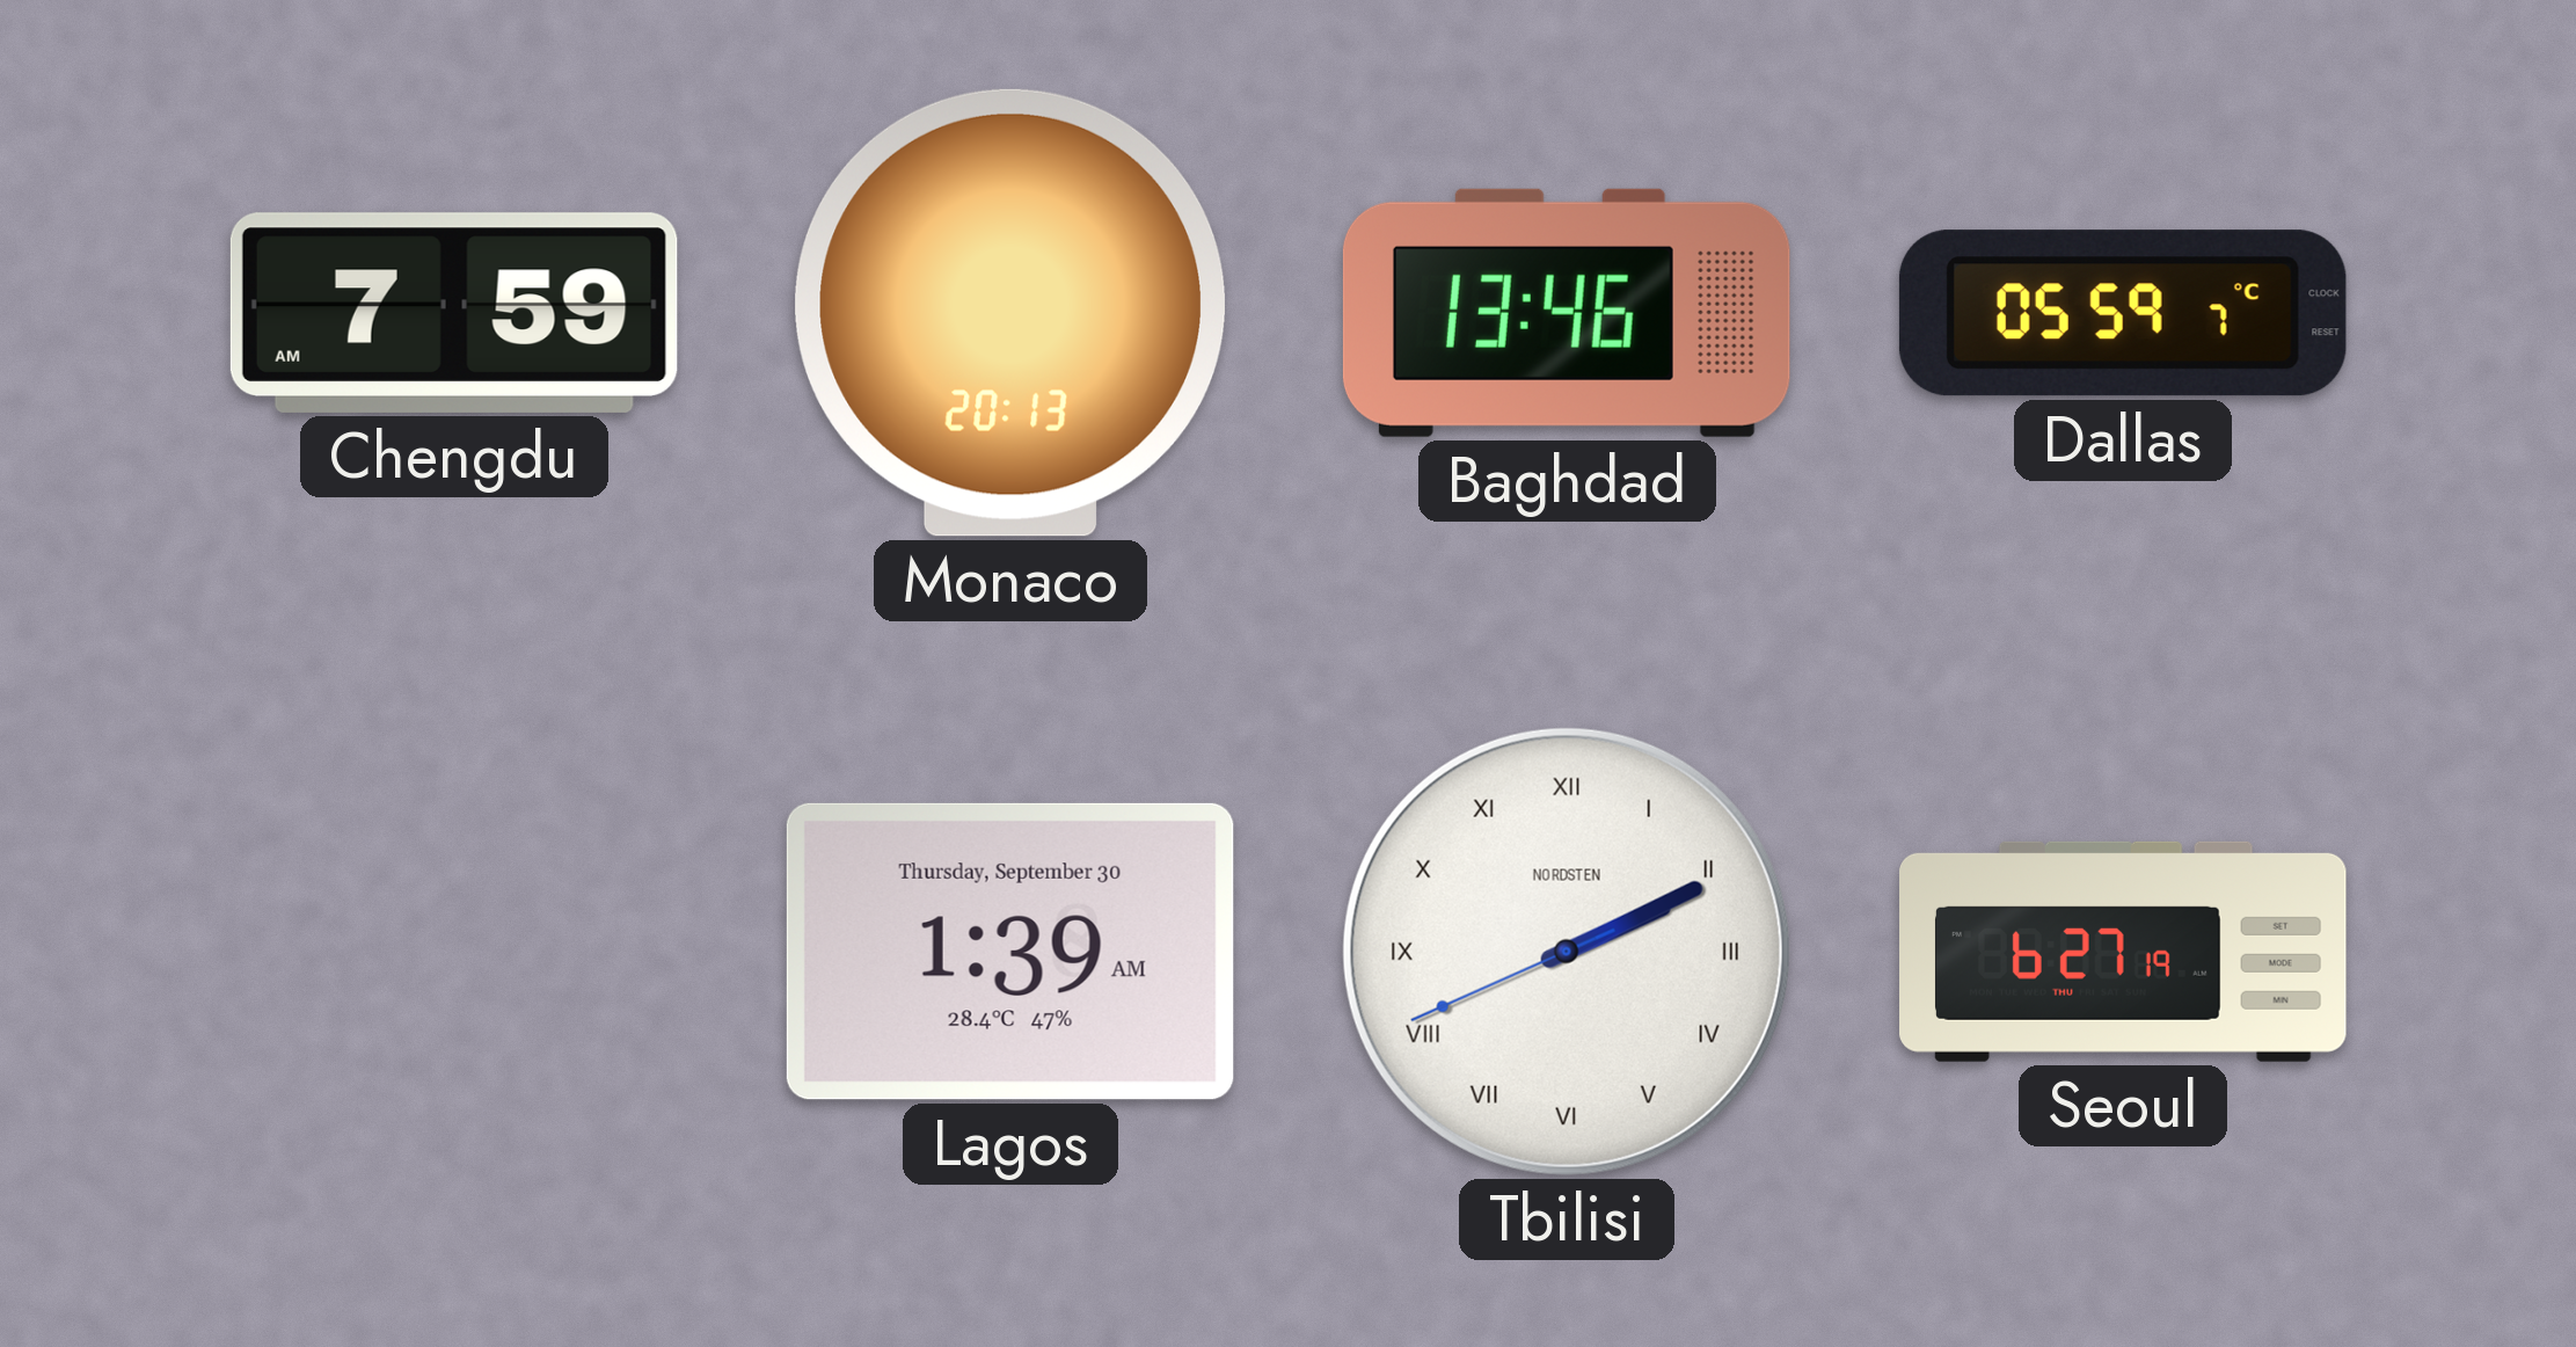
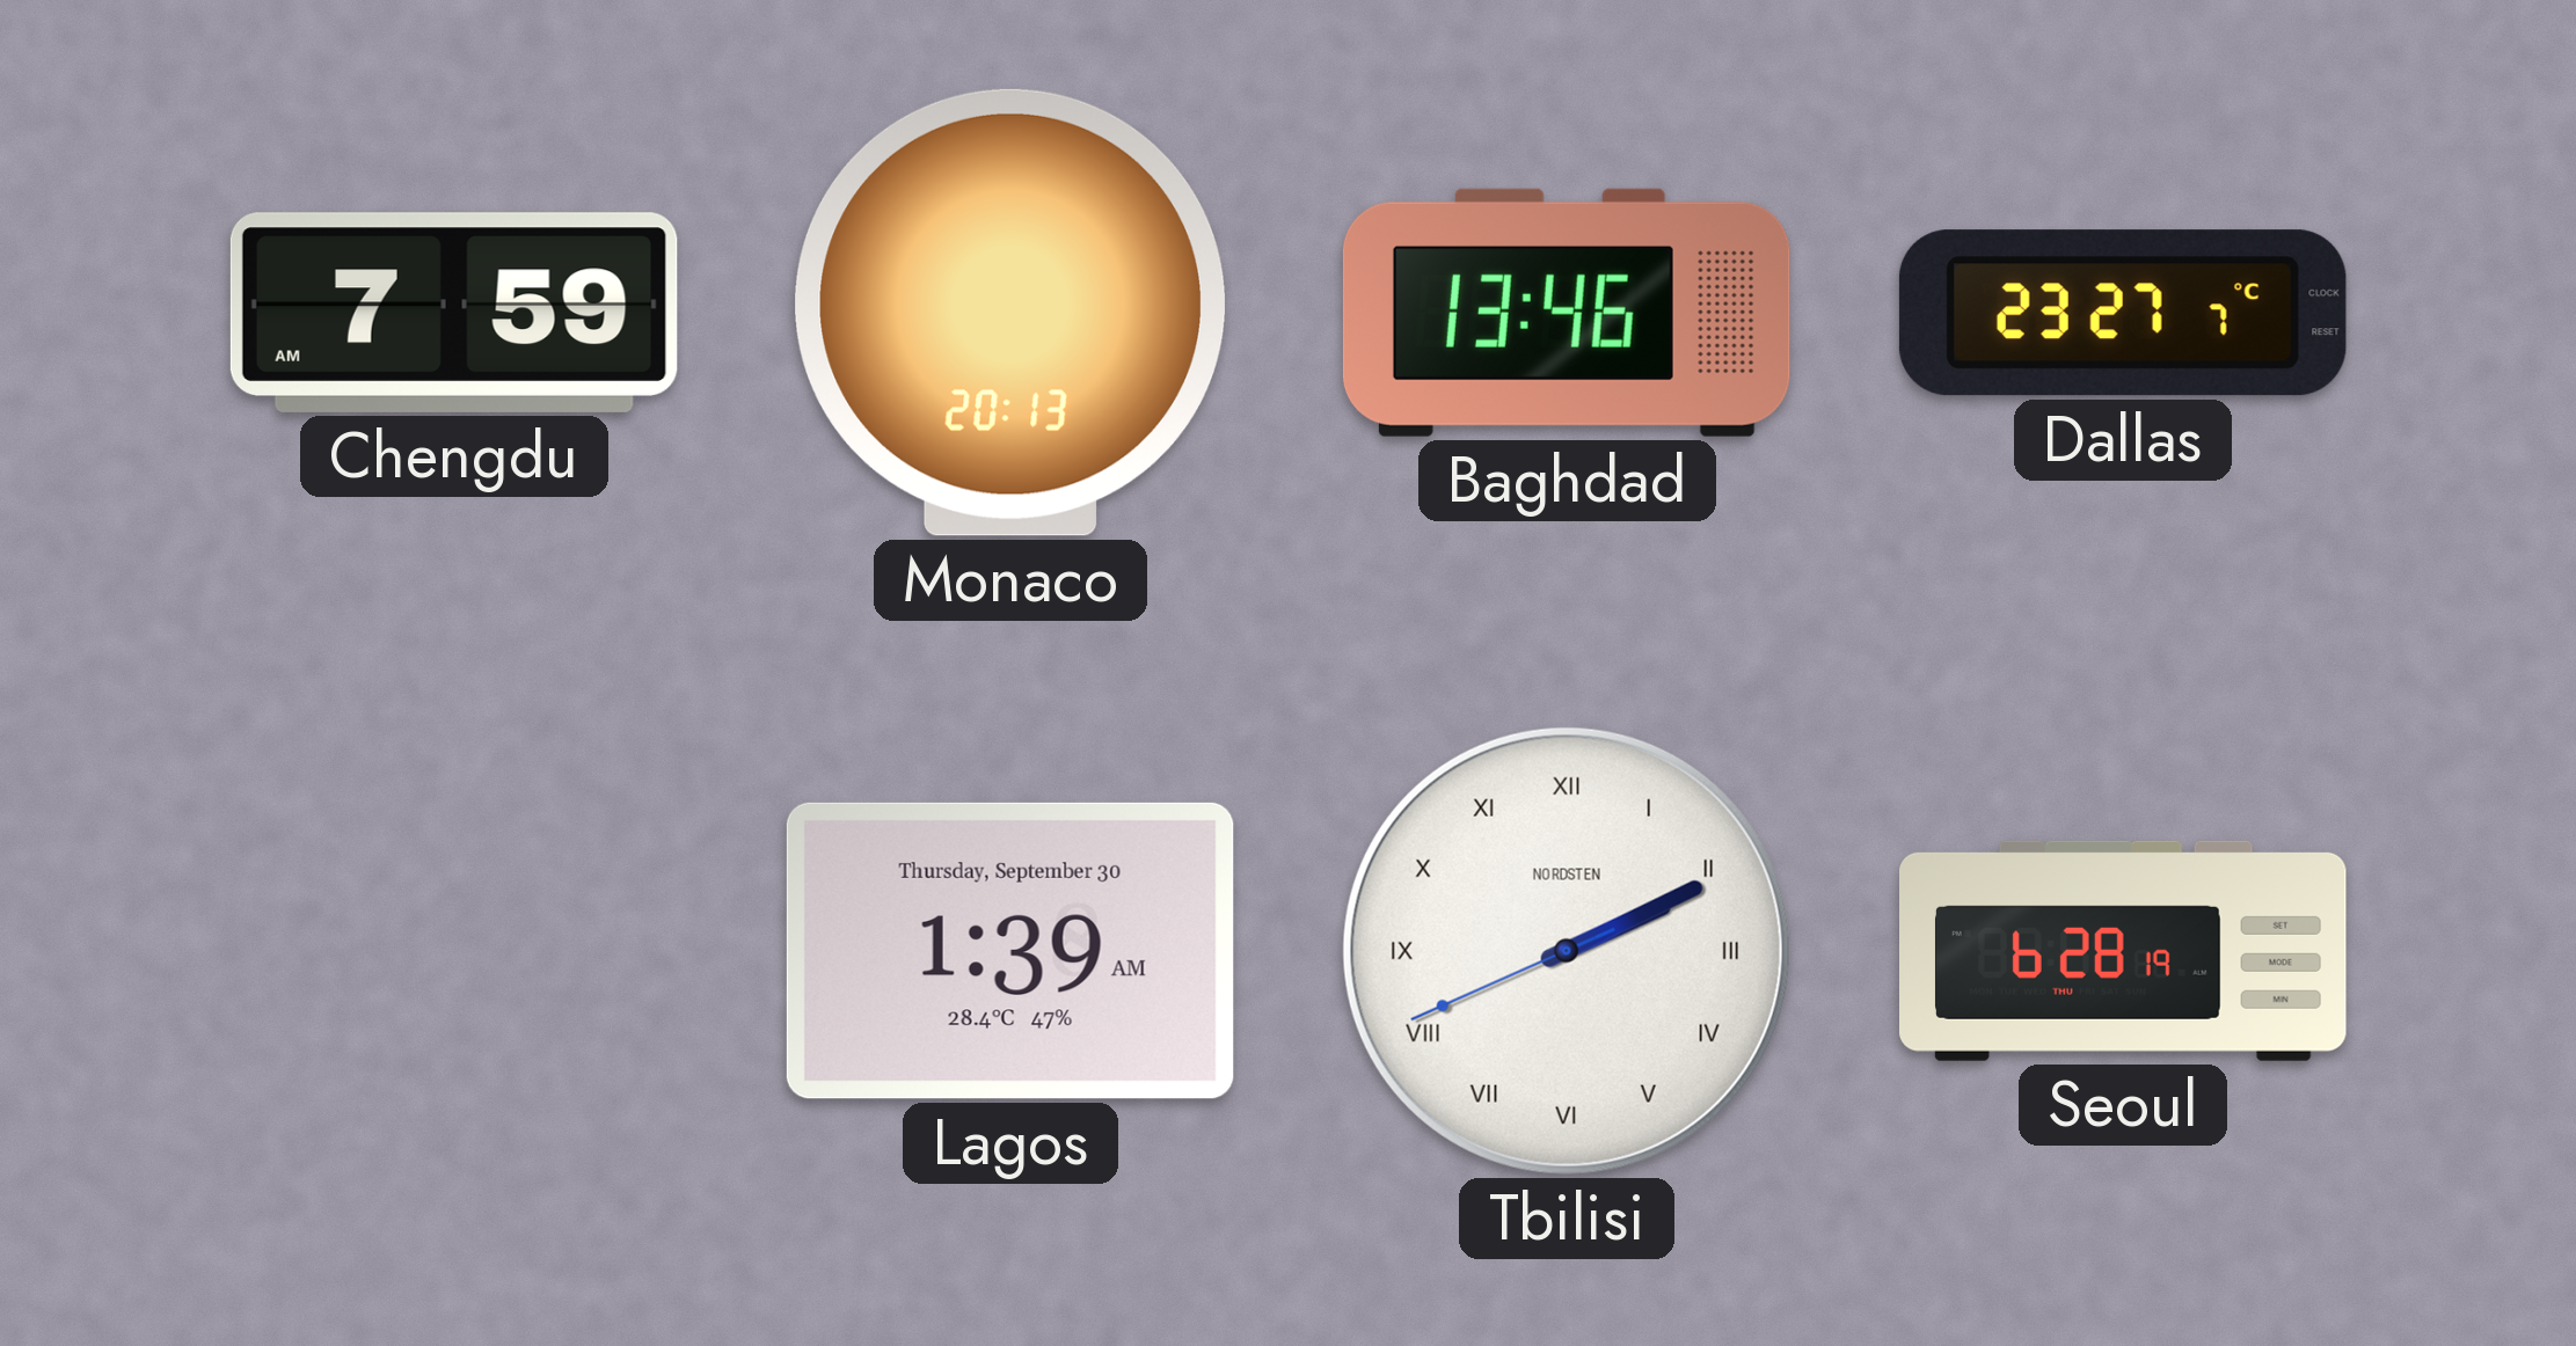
Dallas: 05:59 -> 23:27 (2123, 313)
Seoul: 6:27 -> 6:28 (2124, 951)
